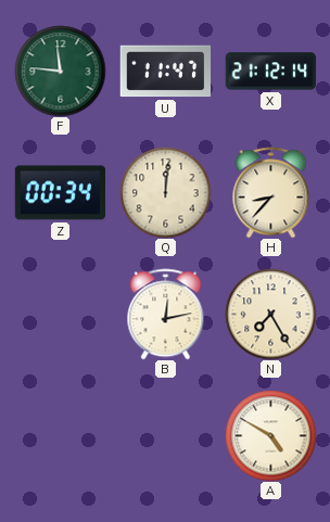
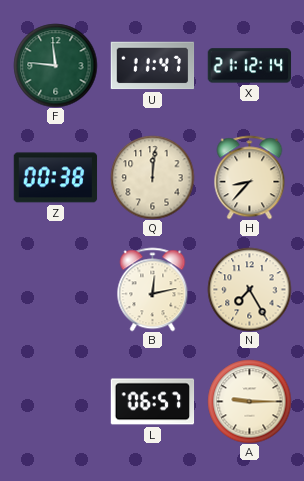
Z: 00:34 -> 00:38 (55, 178)
L: none -> 06:57 (152, 402)
A: 4:50 -> 9:15 (249, 401)
